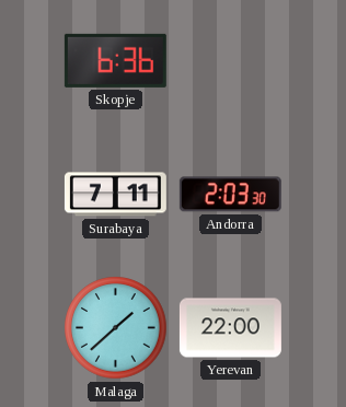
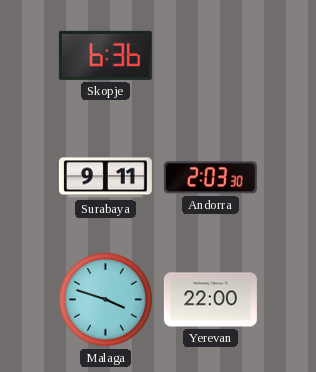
Surabaya: 7:11 -> 9:11 (105, 178)
Malaga: 1:38 -> 3:48 (106, 300)
